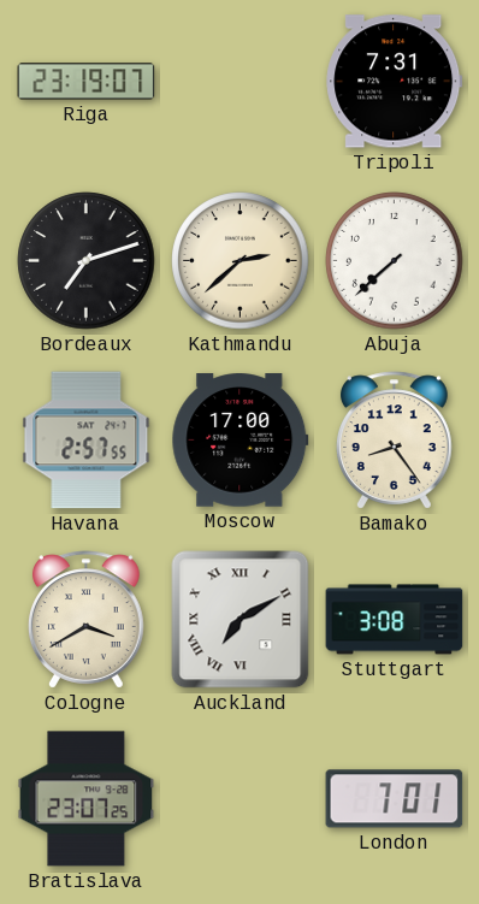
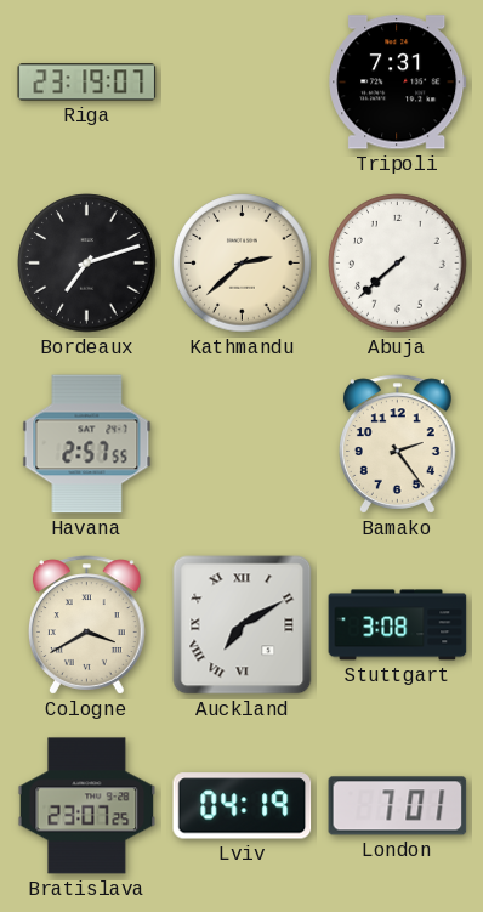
Moscow: 17:00 -> none (241, 441)
Bamako: 8:24 -> 2:24 (398, 444)
Lviv: none -> 04:19 (243, 806)
